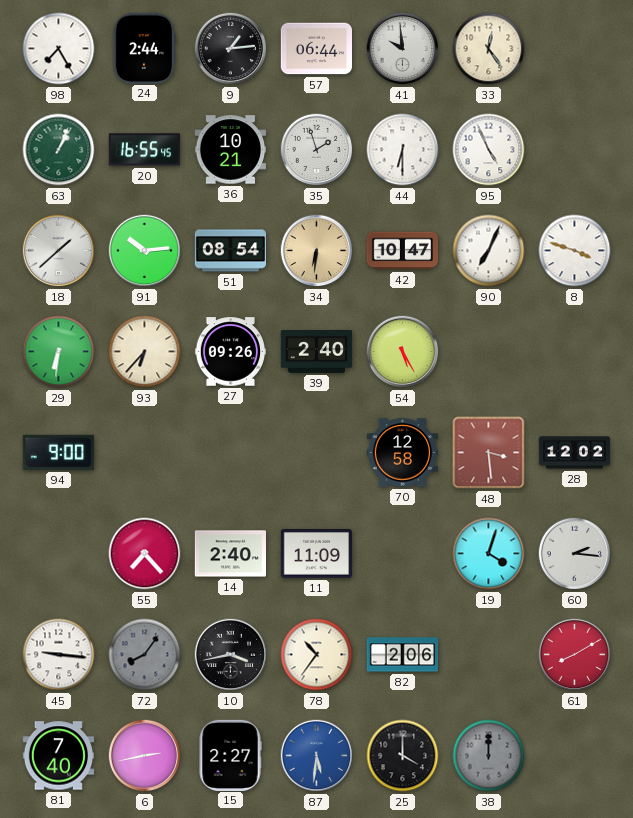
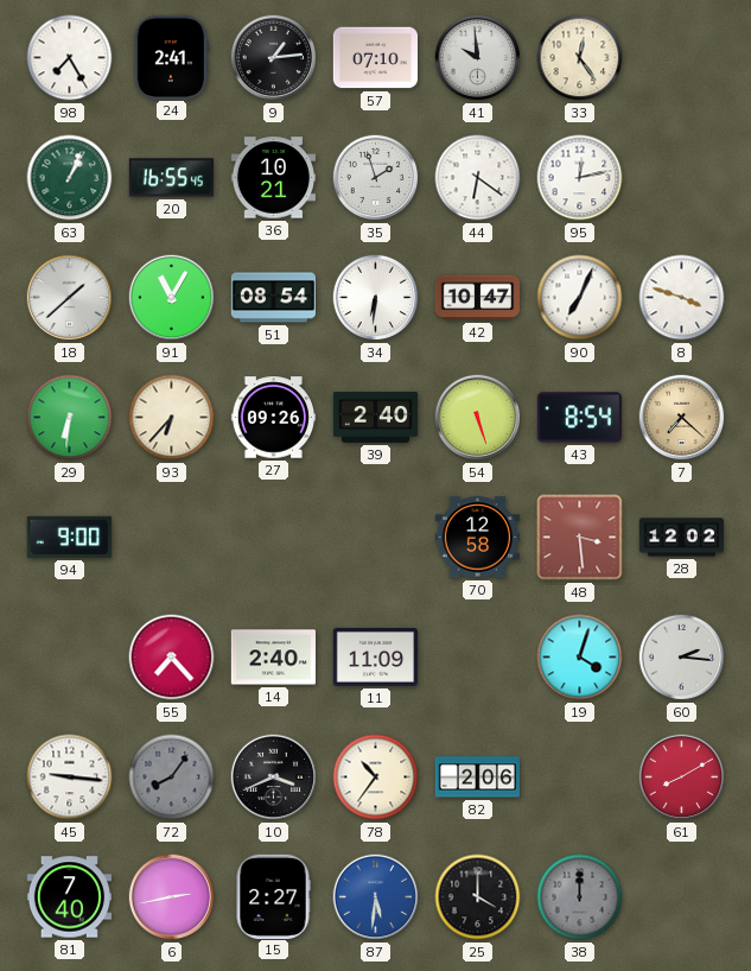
24: 2:44 -> 2:41 (171, 57)
57: 06:44 -> 07:10 (375, 58)
44: 6:30 -> 6:21 (478, 178)
95: 4:56 -> 12:13 (580, 178)
91: 10:14 -> 11:05 (172, 298)
34 dial: champagne -> white (376, 298)
54: 5:25 -> 5:27 (478, 418)
43: none -> 8:54 (579, 418)
7: none -> 7:22 (682, 418)
10: 3:43 -> 3:41 (274, 778)
